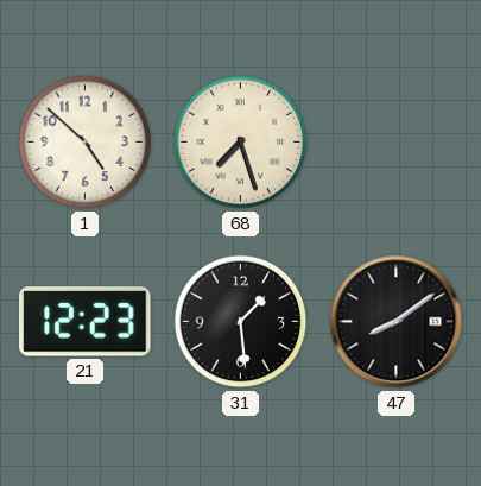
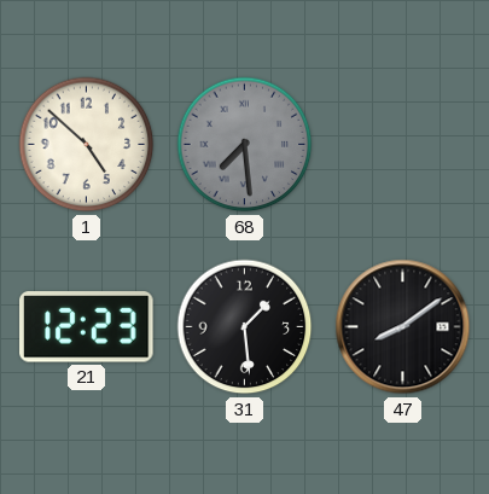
68: 7:27 -> 7:29 (245, 145)
68 dial: cream -> grey (245, 145)
